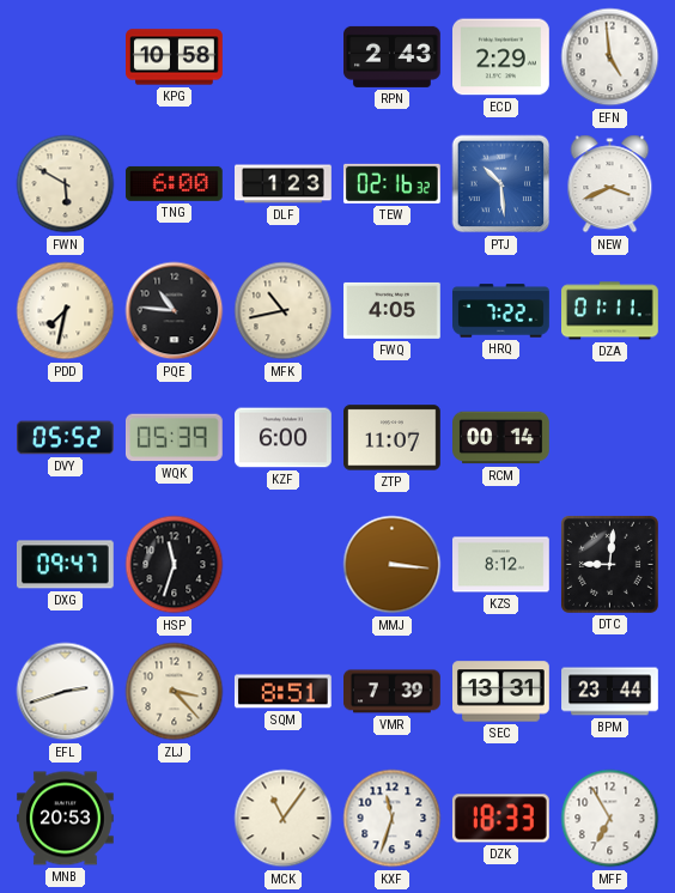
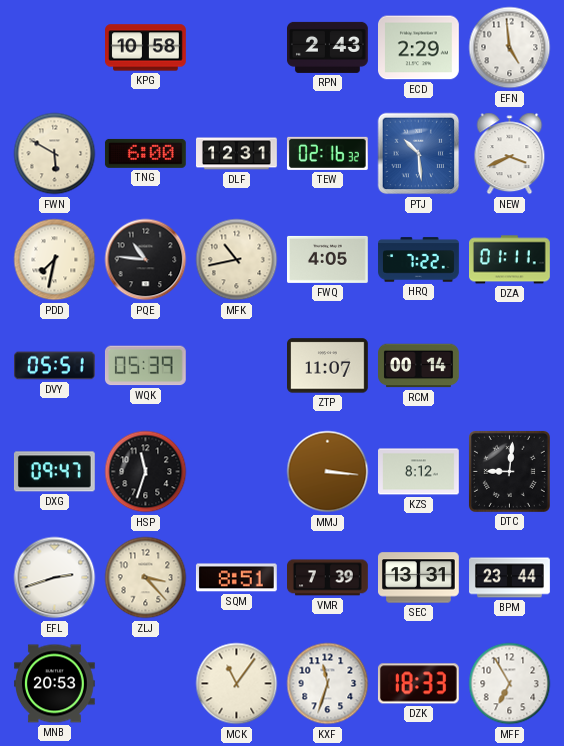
DLF: 1:23 -> 12:31 (237, 154)
DVY: 05:52 -> 05:51 (55, 366)
KZF: 6:00 -> none (284, 438)
